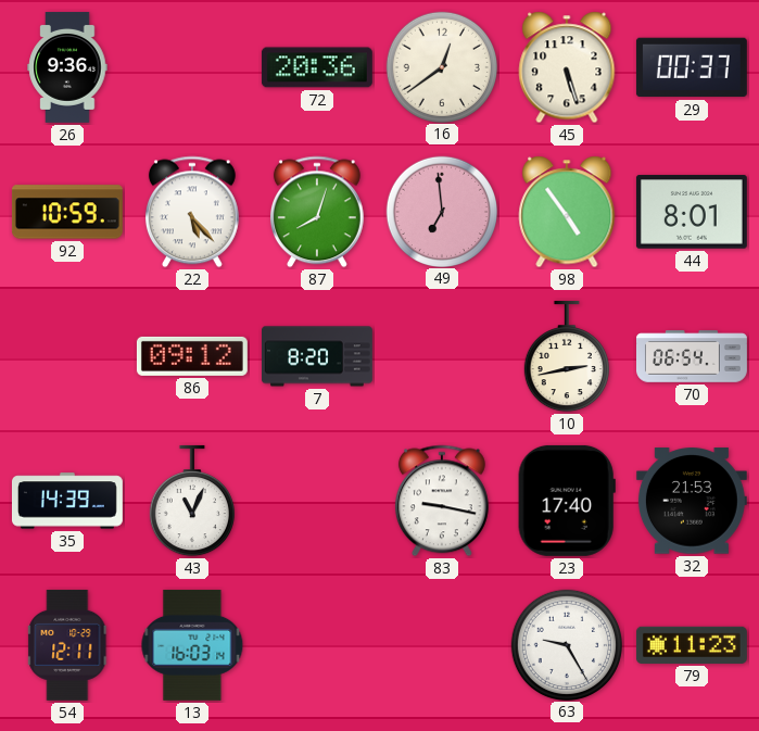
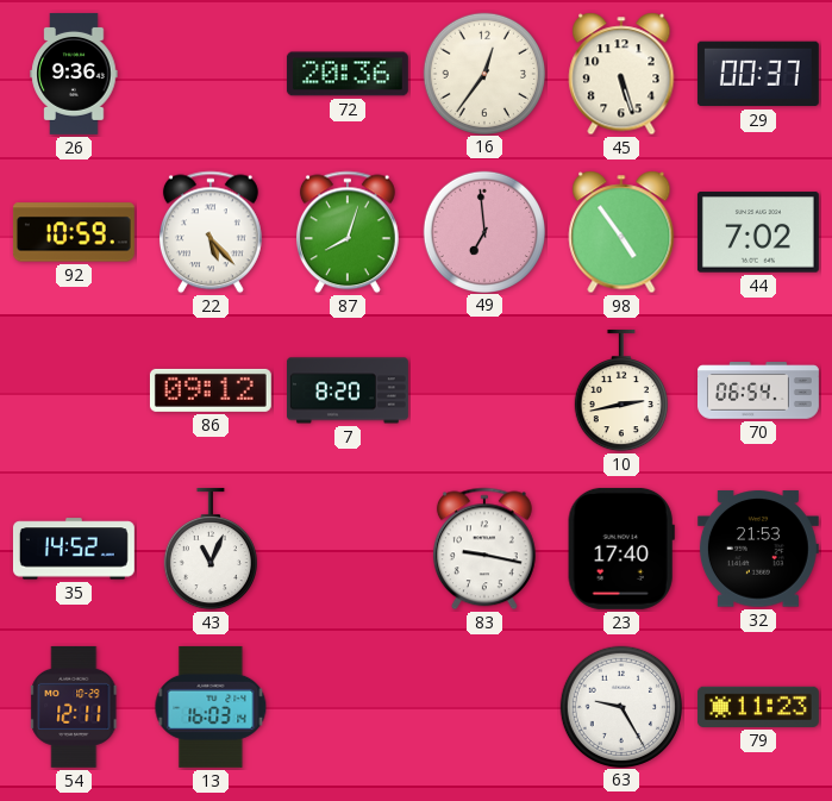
16: 12:39 -> 12:36 (483, 73)
44: 8:01 -> 7:02 (758, 232)
35: 14:39 -> 14:52 (74, 549)
